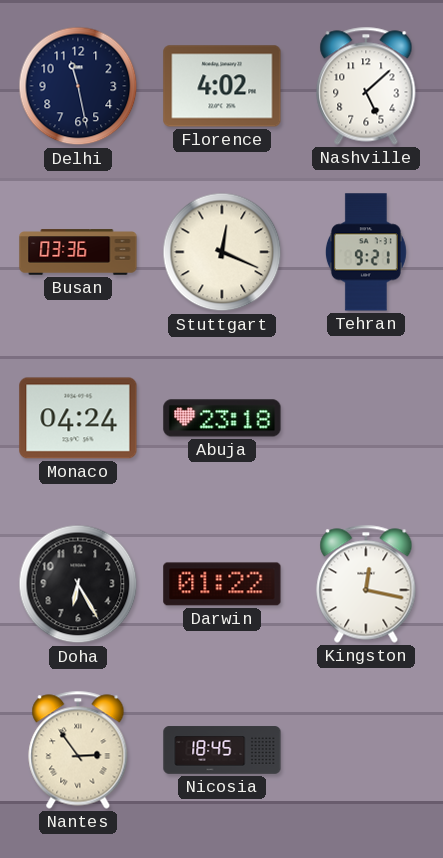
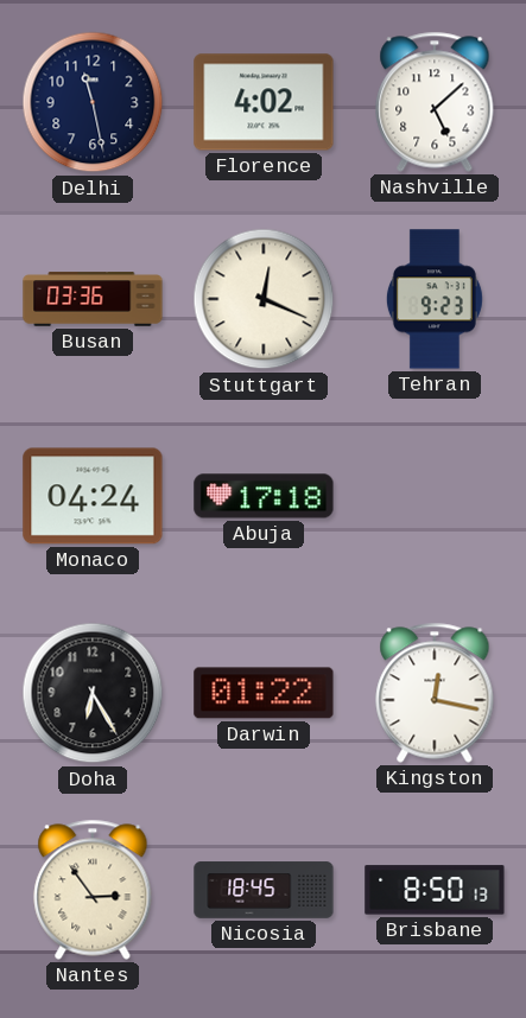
Tehran: 9:21 -> 9:23 (435, 299)
Abuja: 23:18 -> 17:18 (264, 496)
Brisbane: none -> 8:50 (435, 890)
